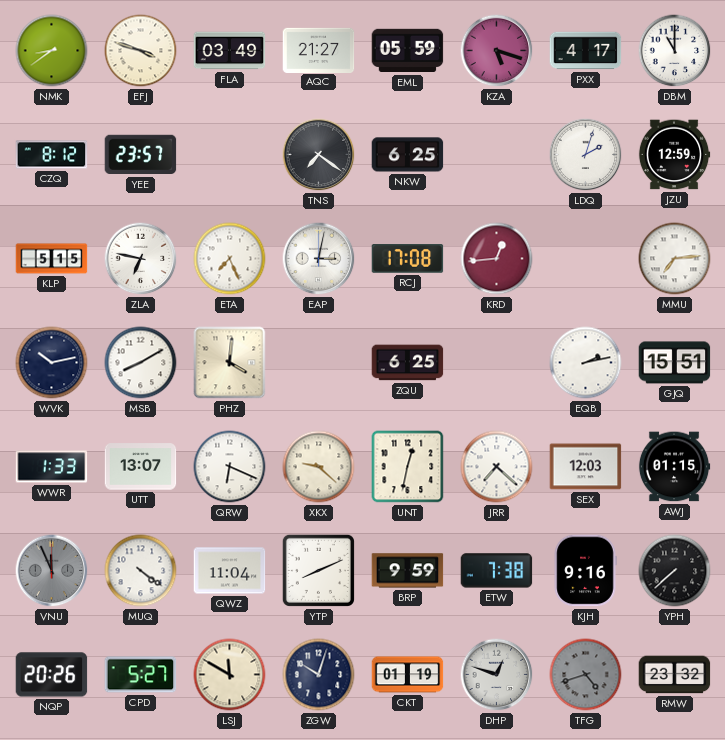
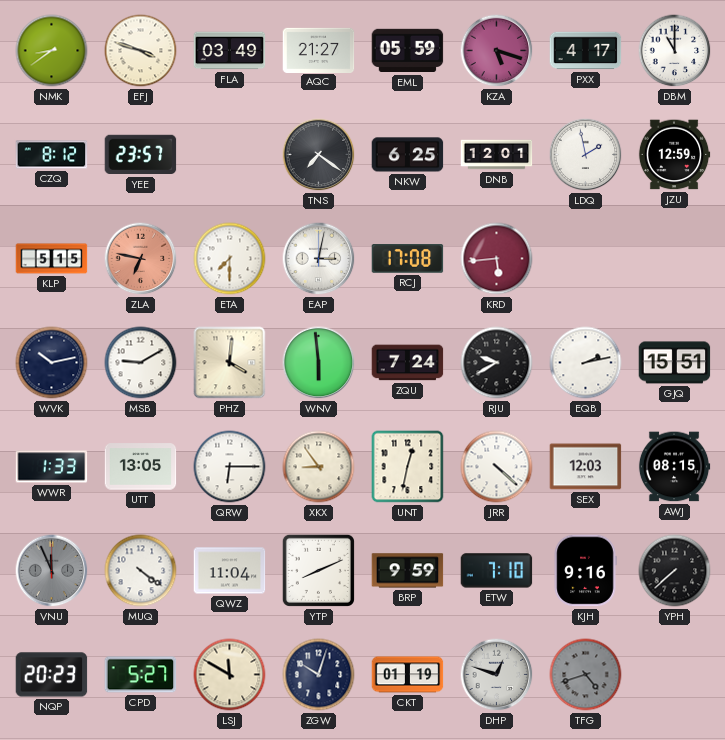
DNB: none -> 12:01 (497, 155)
LDQ: 2:03 -> 1:58 (586, 155)
ZLA dial: white -> salmon (141, 259)
ETA: 7:26 -> 7:30 (230, 259)
KRD: 12:44 -> 5:44 (497, 259)
MMU: 7:14 -> none (675, 259)
MSB: 8:10 -> 9:10 (141, 363)
WNV: none -> 5:59 (319, 363)
ZQU: 6:25 -> 7:24 (408, 363)
RJU: none -> 9:40 (497, 363)
UTT: 13:07 -> 13:05 (141, 467)
QRW: 6:19 -> 6:15 (230, 467)
XKX: 9:22 -> 8:54 (319, 467)
JRR: 7:22 -> 4:22 (497, 467)
AWJ: 01:15 -> 08:15 (674, 467)
ETW: 7:38 -> 7:10 (497, 571)
NQP: 20:26 -> 20:23 (52, 675)
RMW: 23:32 -> none (675, 675)
